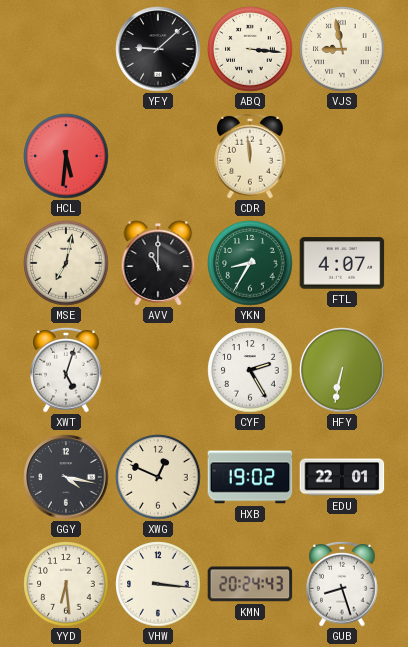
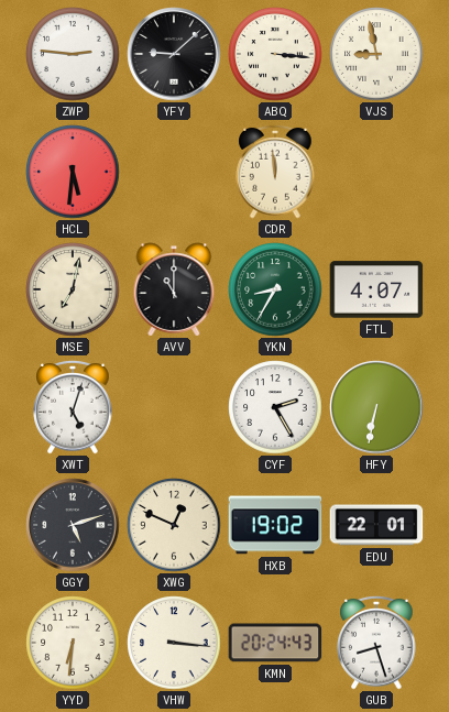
ZWP: none -> 2:46 (73, 54)
GGY: 4:17 -> 5:12 (73, 525)
YYD: 6:29 -> 6:31 (73, 643)
